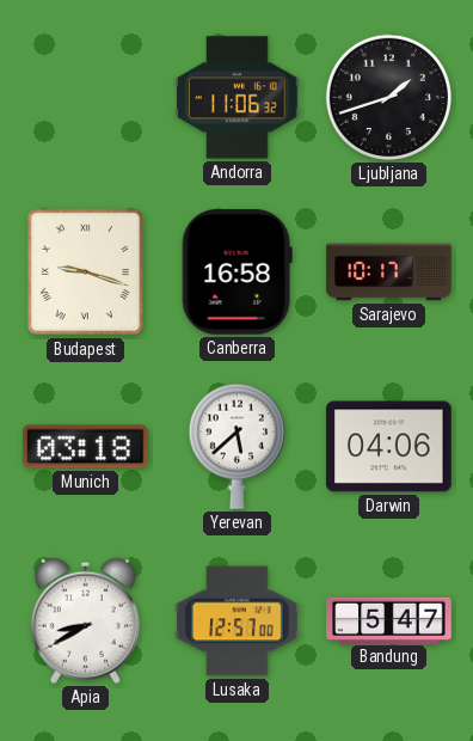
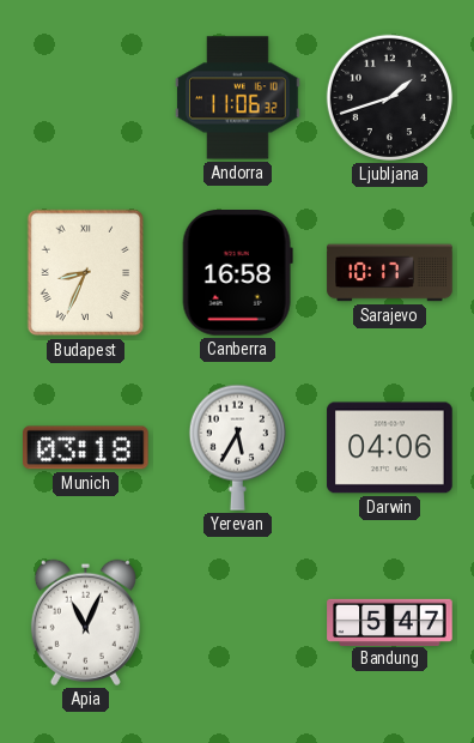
Budapest: 9:18 -> 8:34 (86, 273)
Yerevan: 5:38 -> 5:35 (237, 447)
Apia: 8:40 -> 11:04 (85, 622)
Lusaka: 12:57 -> none (238, 621)
